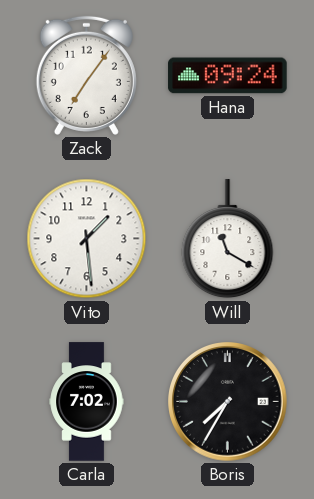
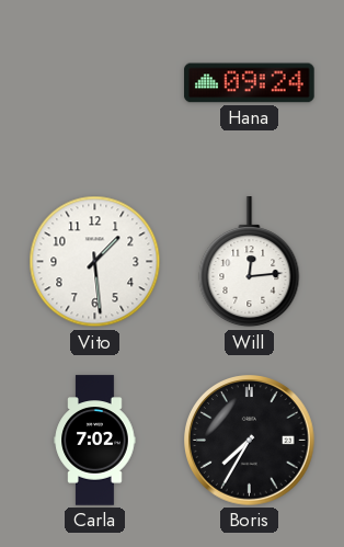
Zack: 7:06 -> none (86, 75)
Will: 11:20 -> 12:14 (250, 262)
